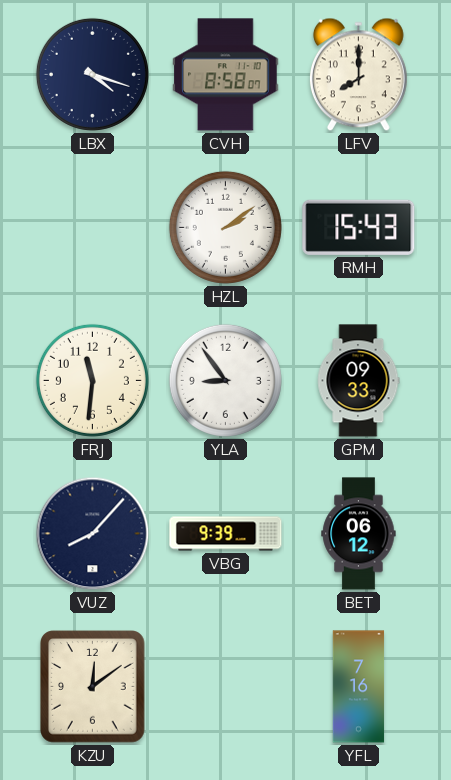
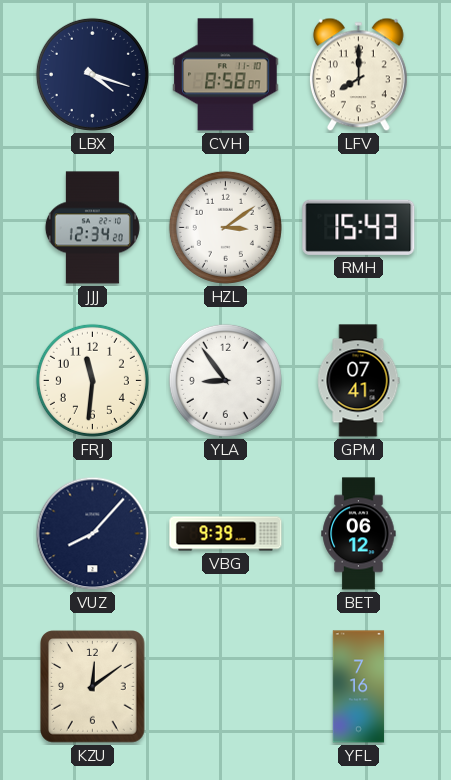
JJJ: none -> 12:34 (92, 228)
HZL: 2:09 -> 3:09 (225, 227)
GPM: 09:33 -> 07:41 (359, 381)
